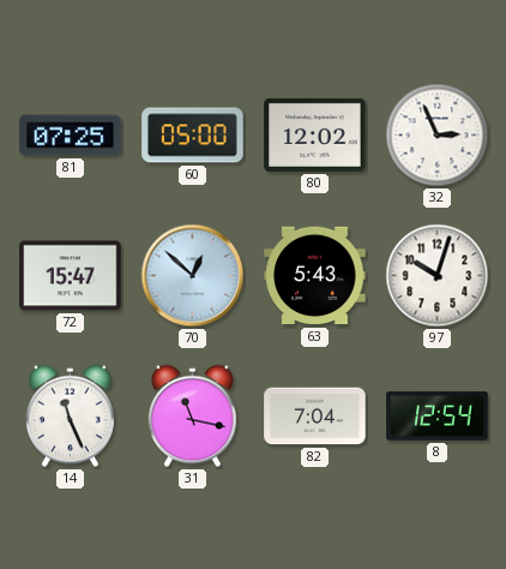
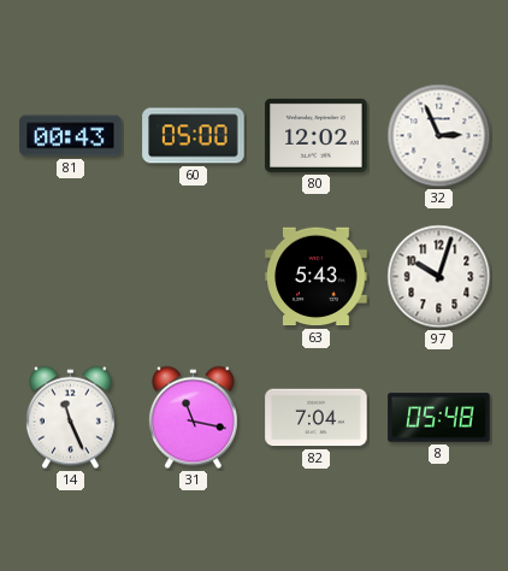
81: 07:25 -> 00:43 (71, 136)
72: 15:47 -> none (71, 276)
70: 12:52 -> none (193, 276)
8: 12:54 -> 05:48 (439, 418)
